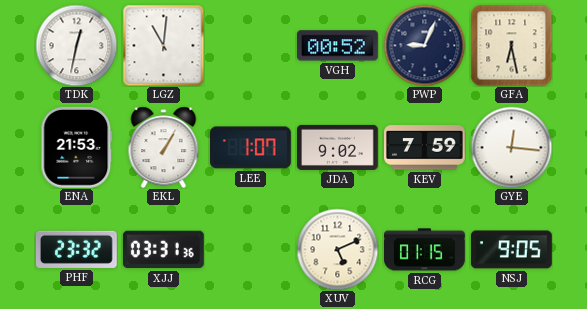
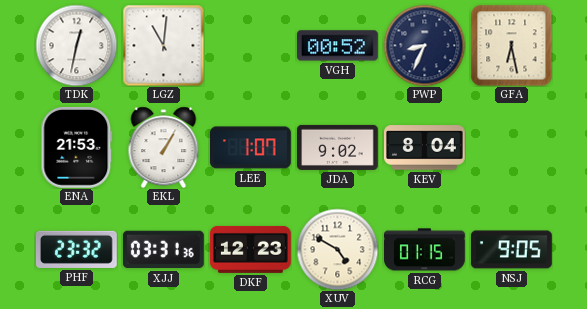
PWP: 9:04 -> 8:34 (424, 45)
KEV: 7:59 -> 8:04 (425, 148)
GYE: 12:16 -> none (511, 147)
DKF: none -> 12:23 (251, 249)
XUV: 5:11 -> 4:50 (337, 249)
